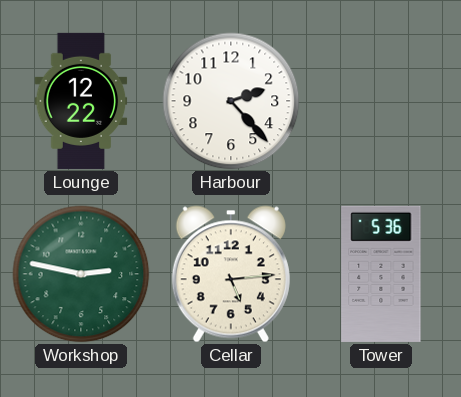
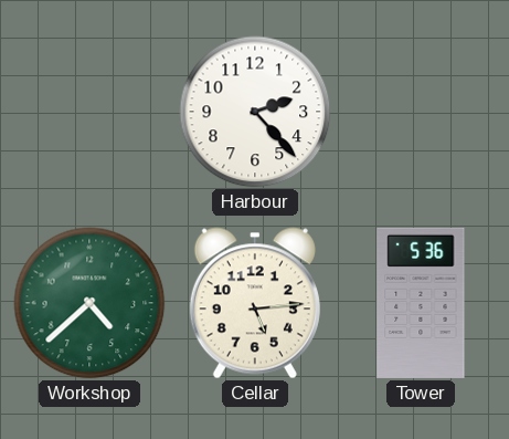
Lounge: 12:22 -> none (81, 101)
Workshop: 2:47 -> 4:38 (89, 303)
